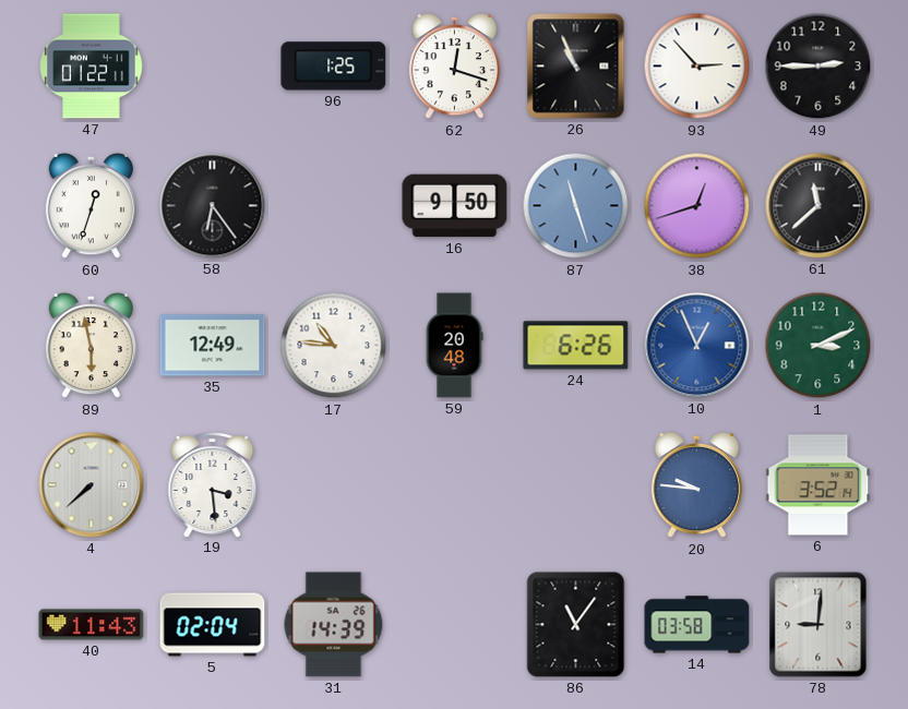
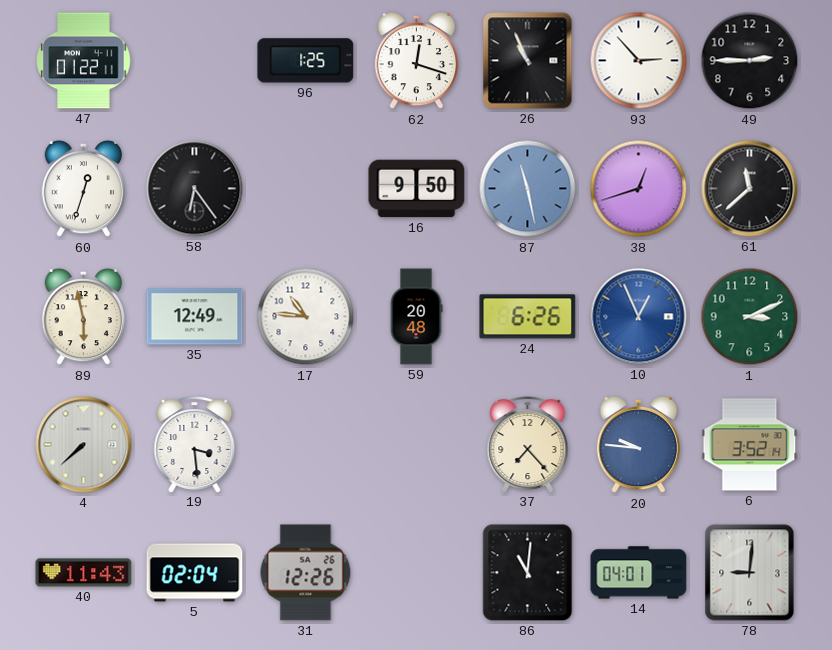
87: 11:27 -> 11:28 (528, 189)
37: none -> 7:23 (528, 445)
31: 14:39 -> 12:26 (306, 573)
86: 11:06 -> 11:01 (528, 573)
14: 03:58 -> 04:01 (639, 573)
